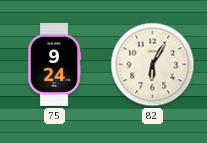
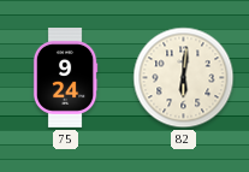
82: 6:05 -> 6:01 (184, 78)
